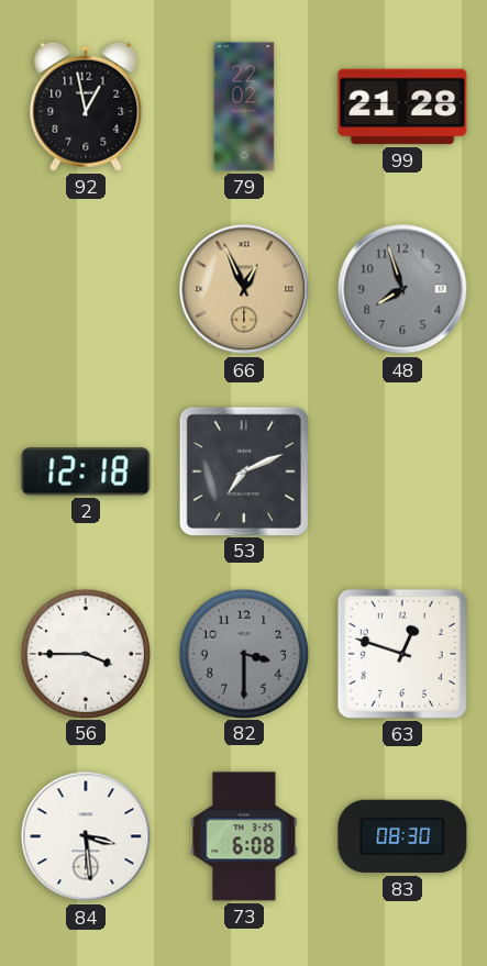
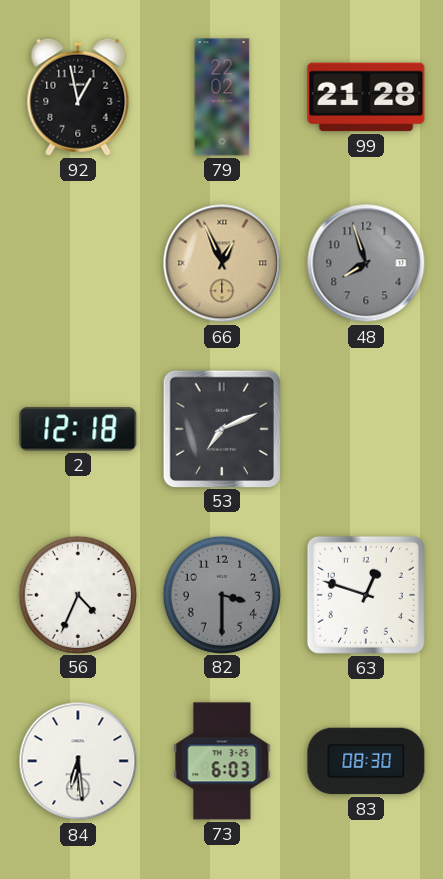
56: 3:45 -> 4:34 (77, 594)
84: 3:29 -> 6:29 (78, 761)
73: 6:08 -> 6:03 (222, 761)
